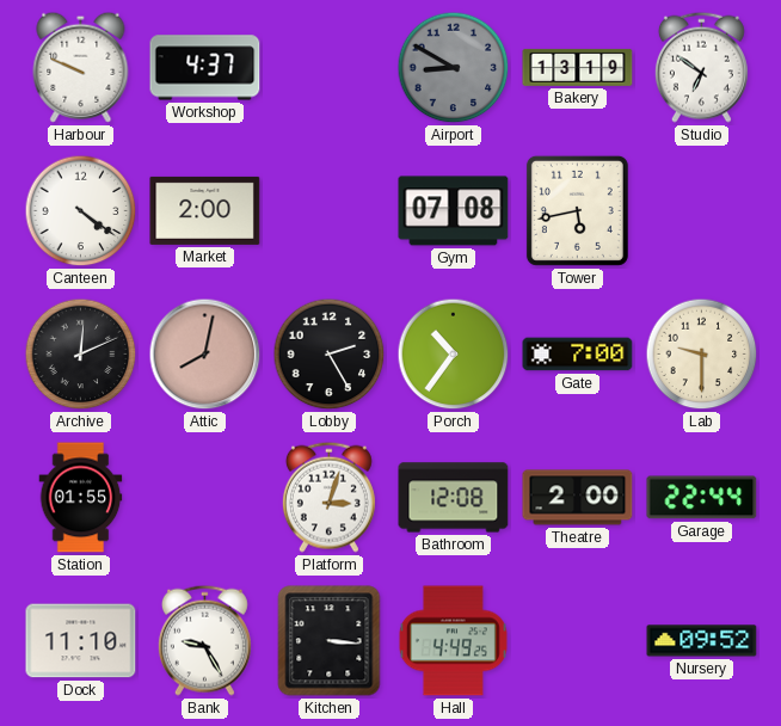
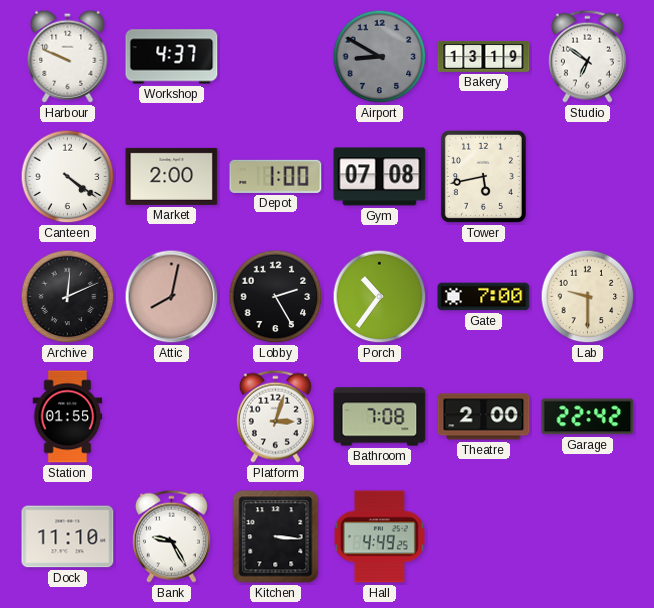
Depot: none -> 1:00 (276, 176)
Bathroom: 12:08 -> 7:08 (380, 417)
Garage: 22:44 -> 22:42 (588, 417)
Nursery: 09:52 -> none (702, 641)
